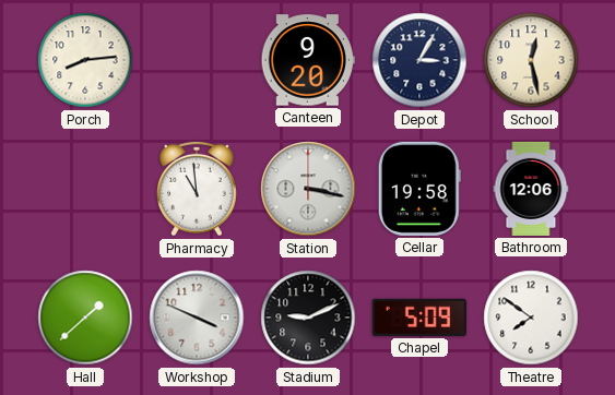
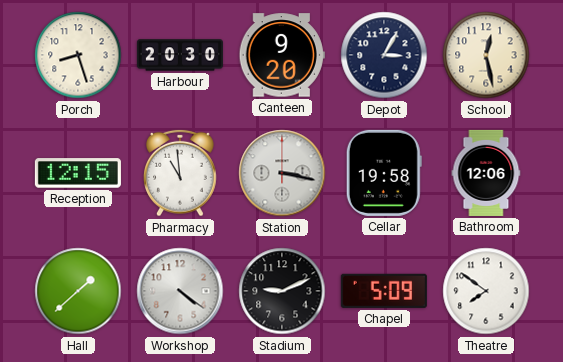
Porch: 8:14 -> 8:27 (78, 55)
Harbour: none -> 20:30 (180, 55)
Reception: none -> 12:15 (78, 173)
Workshop: 3:49 -> 4:21 (180, 291)
